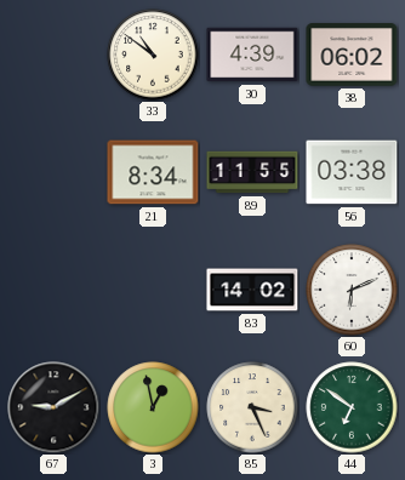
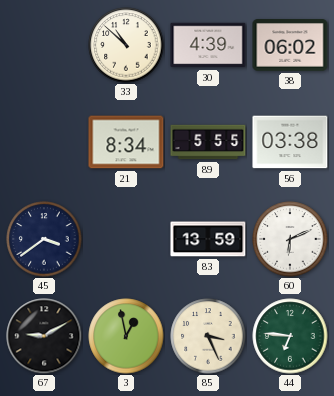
33: 10:51 -> 10:52 (126, 45)
89: 11:55 -> 5:55 (208, 142)
45: none -> 3:39 (44, 239)
83: 14:02 -> 13:59 (208, 239)
44: 6:51 -> 6:46 (290, 336)
